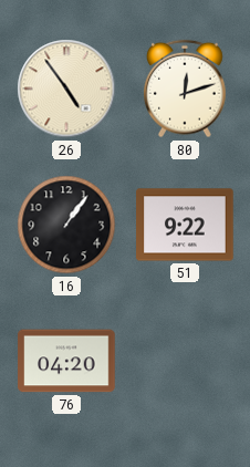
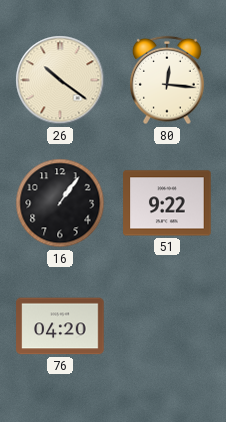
26: 4:54 -> 10:21 (60, 80)
80: 12:12 -> 12:16 (168, 80)
